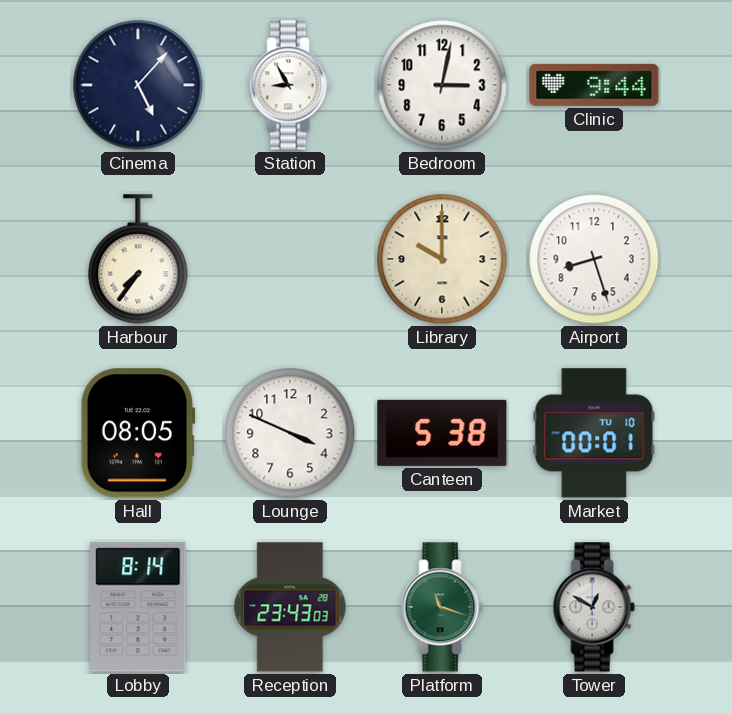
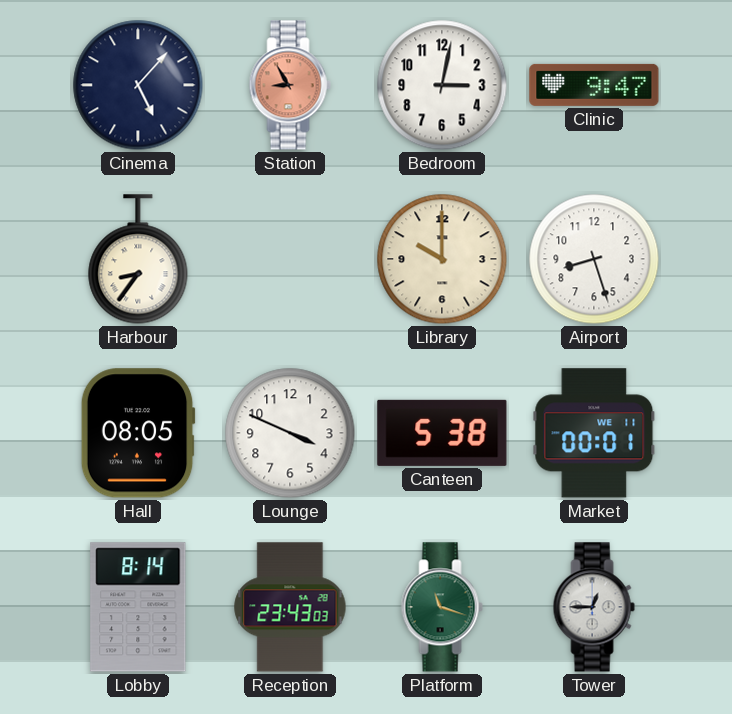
Station dial: white -> salmon (290, 85)
Clinic: 9:44 -> 9:47 (594, 85)
Harbour: 7:36 -> 8:36 (138, 259)
Market date: TU 10 -> WE 11 (594, 433)
Tower: 12:50 -> 12:45 (594, 607)
